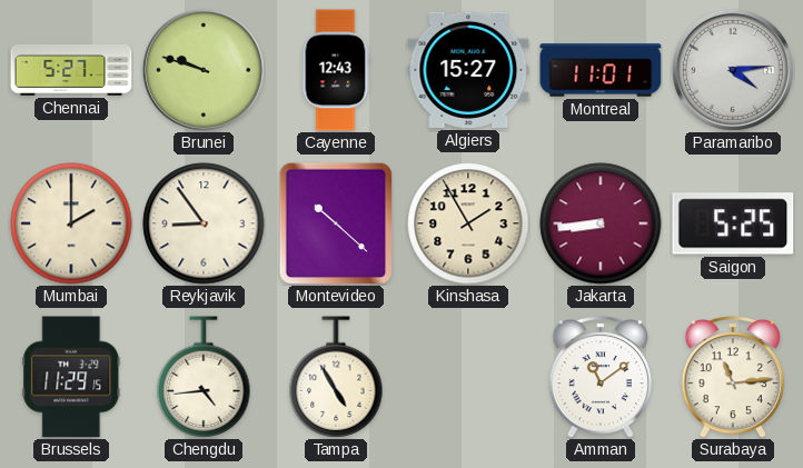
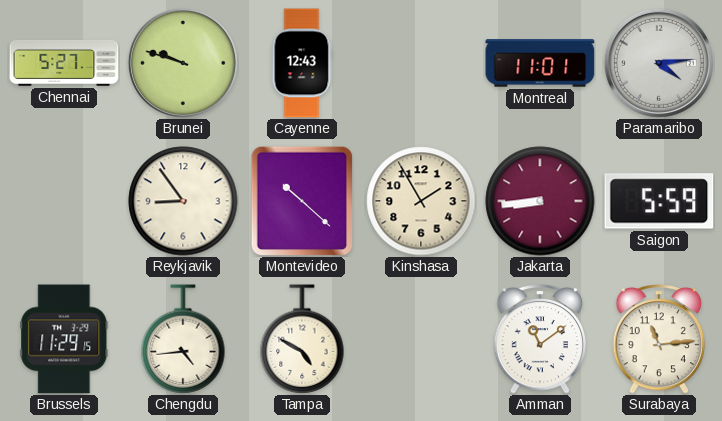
Algiers: 15:27 -> none (468, 70)
Mumbai: 2:00 -> none (71, 223)
Saigon: 5:25 -> 5:59 (659, 201)
Tampa: 4:55 -> 4:50 (302, 339)
